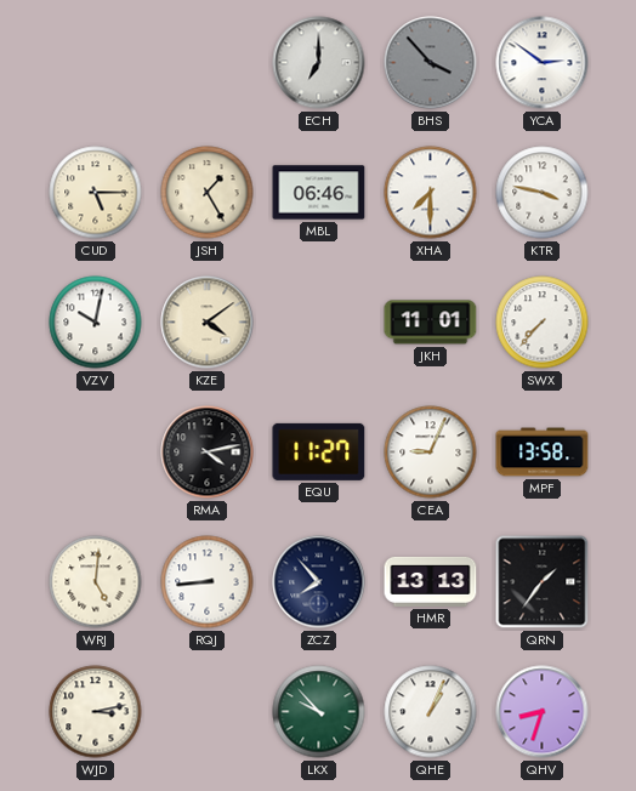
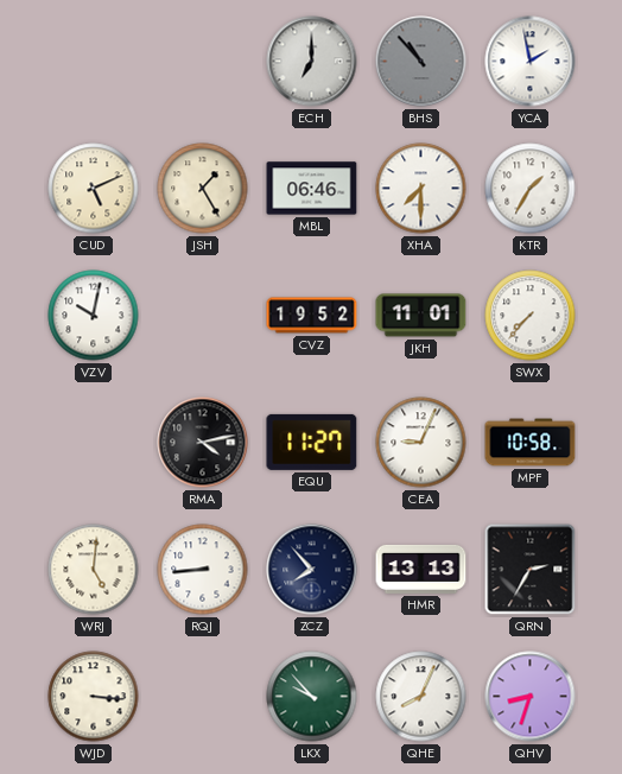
BHS: 3:53 -> 10:53 (421, 62)
YCA: 2:51 -> 1:58 (531, 62)
CUD: 5:15 -> 5:11 (94, 189)
KTR: 3:47 -> 1:35 (531, 189)
KZE: 4:09 -> none (208, 323)
CVZ: none -> 19:52 (312, 316)
MPF: 13:58 -> 10:58 (531, 443)
QRN: 1:36 -> 2:35 (531, 570)
WJD: 3:13 -> 3:16 (94, 697)
QHE: 1:04 -> 8:04 (421, 697)
